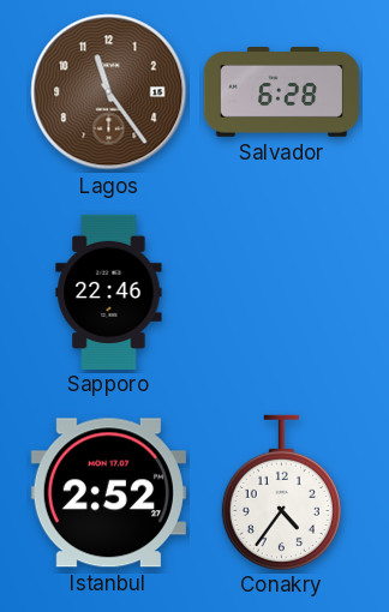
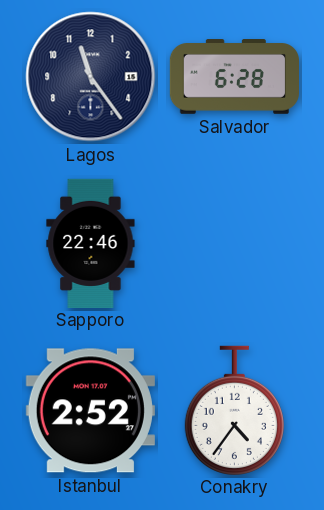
Lagos dial: brown -> navy (91, 77)
